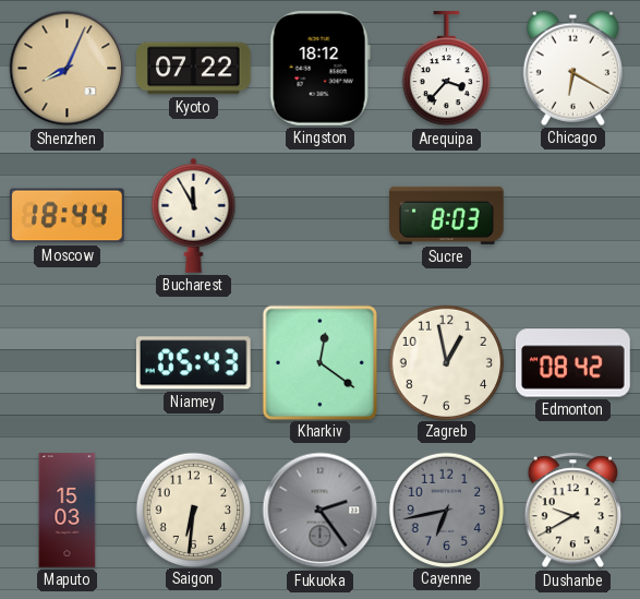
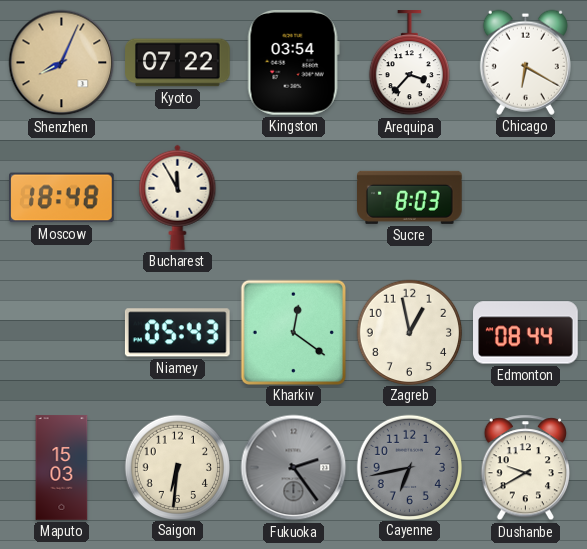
Kingston: 18:12 -> 03:54 (293, 62)
Moscow: 18:44 -> 18:48 (62, 198)
Edmonton: 08:42 -> 08:44 (526, 333)
